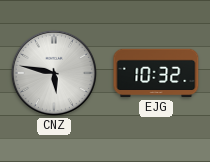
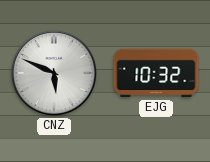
CNZ: 5:47 -> 5:49 (54, 73)
